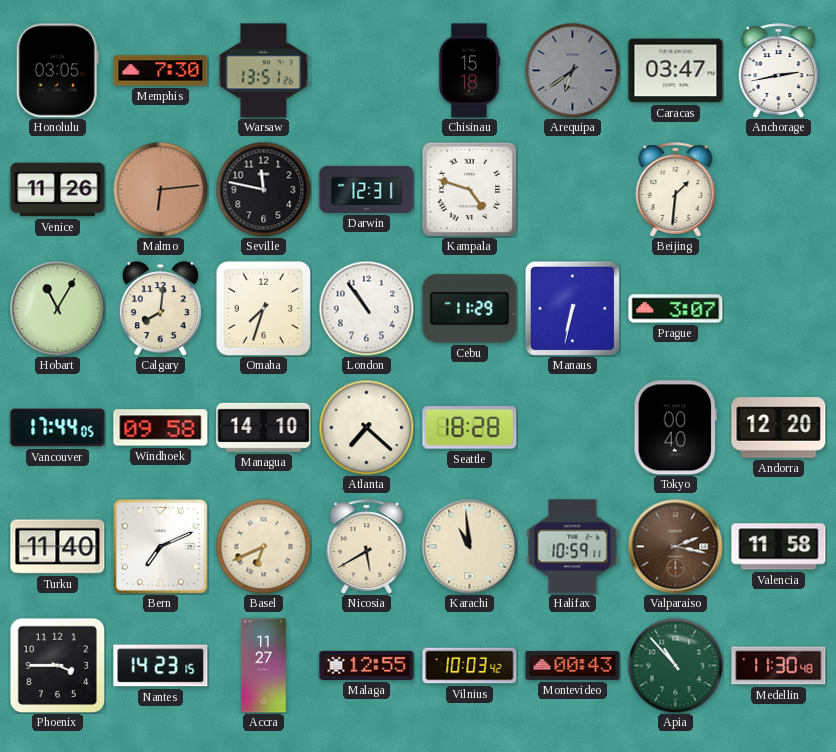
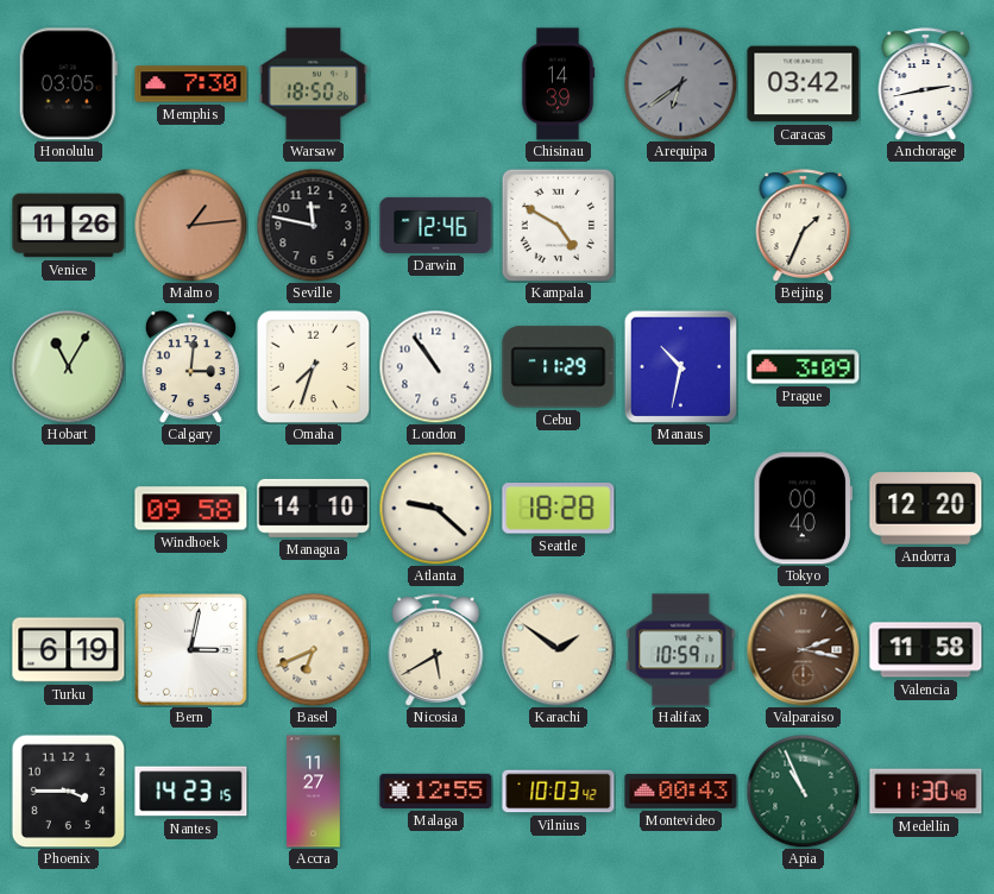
Warsaw: 13:51 -> 18:50 (314, 84)
Chisinau: 15:18 -> 14:39 (558, 84)
Caracas: 03:47 -> 03:42 (804, 84)
Malmo: 6:14 -> 1:14 (190, 225)
Darwin: 12:31 -> 12:46 (436, 225)
Kampala: 4:48 -> 4:50 (558, 225)
Beijing: 1:31 -> 1:34 (804, 226)
Calgary: 8:01 -> 3:01 (190, 367)
Manaus: 6:32 -> 10:32 (680, 366)
Prague: 3:07 -> 3:09 (804, 367)
Vancouver: 17:44 -> none (58, 428)
Atlanta: 7:22 -> 9:22 (435, 508)
Turku: 11:40 -> 6:19 (69, 650)
Bern: 7:11 -> 3:02 (191, 650)
Karachi: 10:59 -> 1:51 (558, 649)
Apia: 10:53 -> 10:56 (803, 791)
